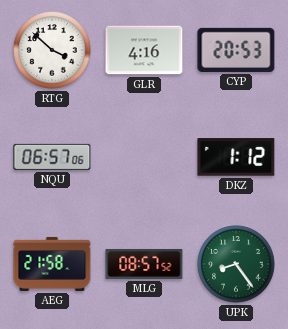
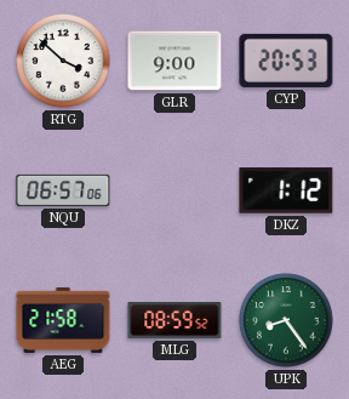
GLR: 4:16 -> 9:00 (174, 61)
MLG: 08:57 -> 08:59 (174, 320)
